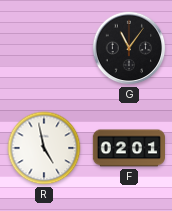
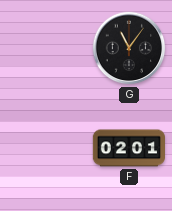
R: 4:58 -> none (44, 148)
